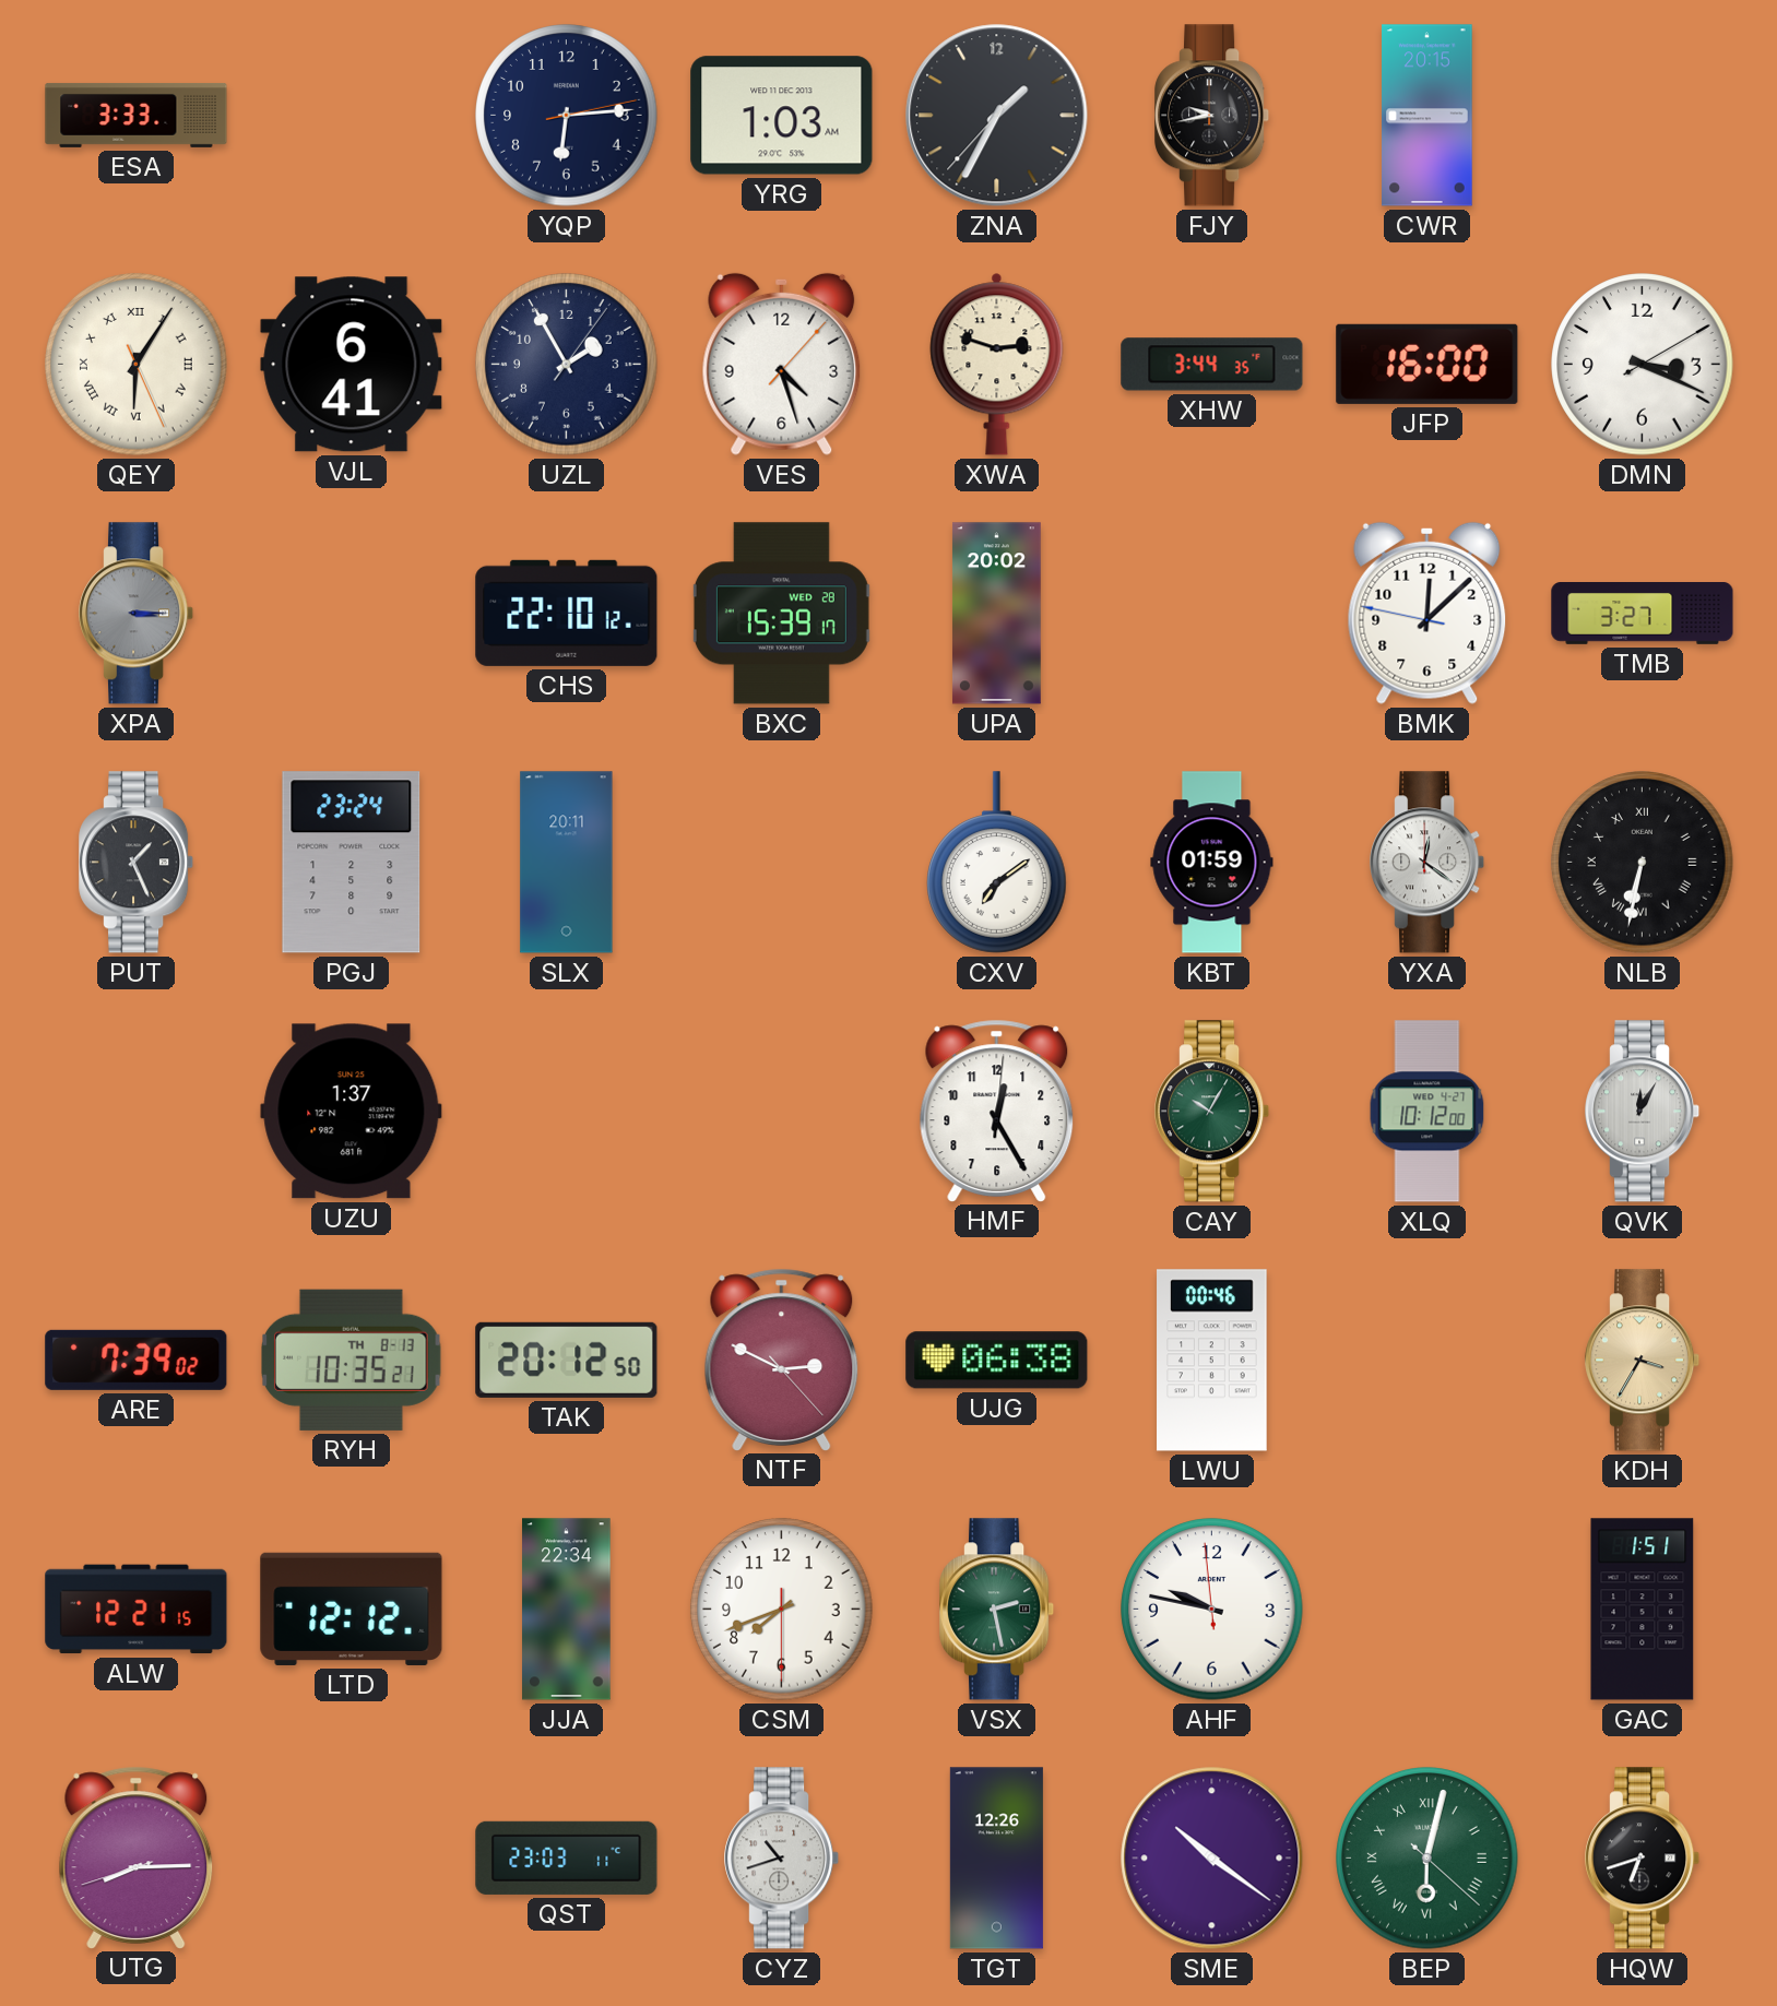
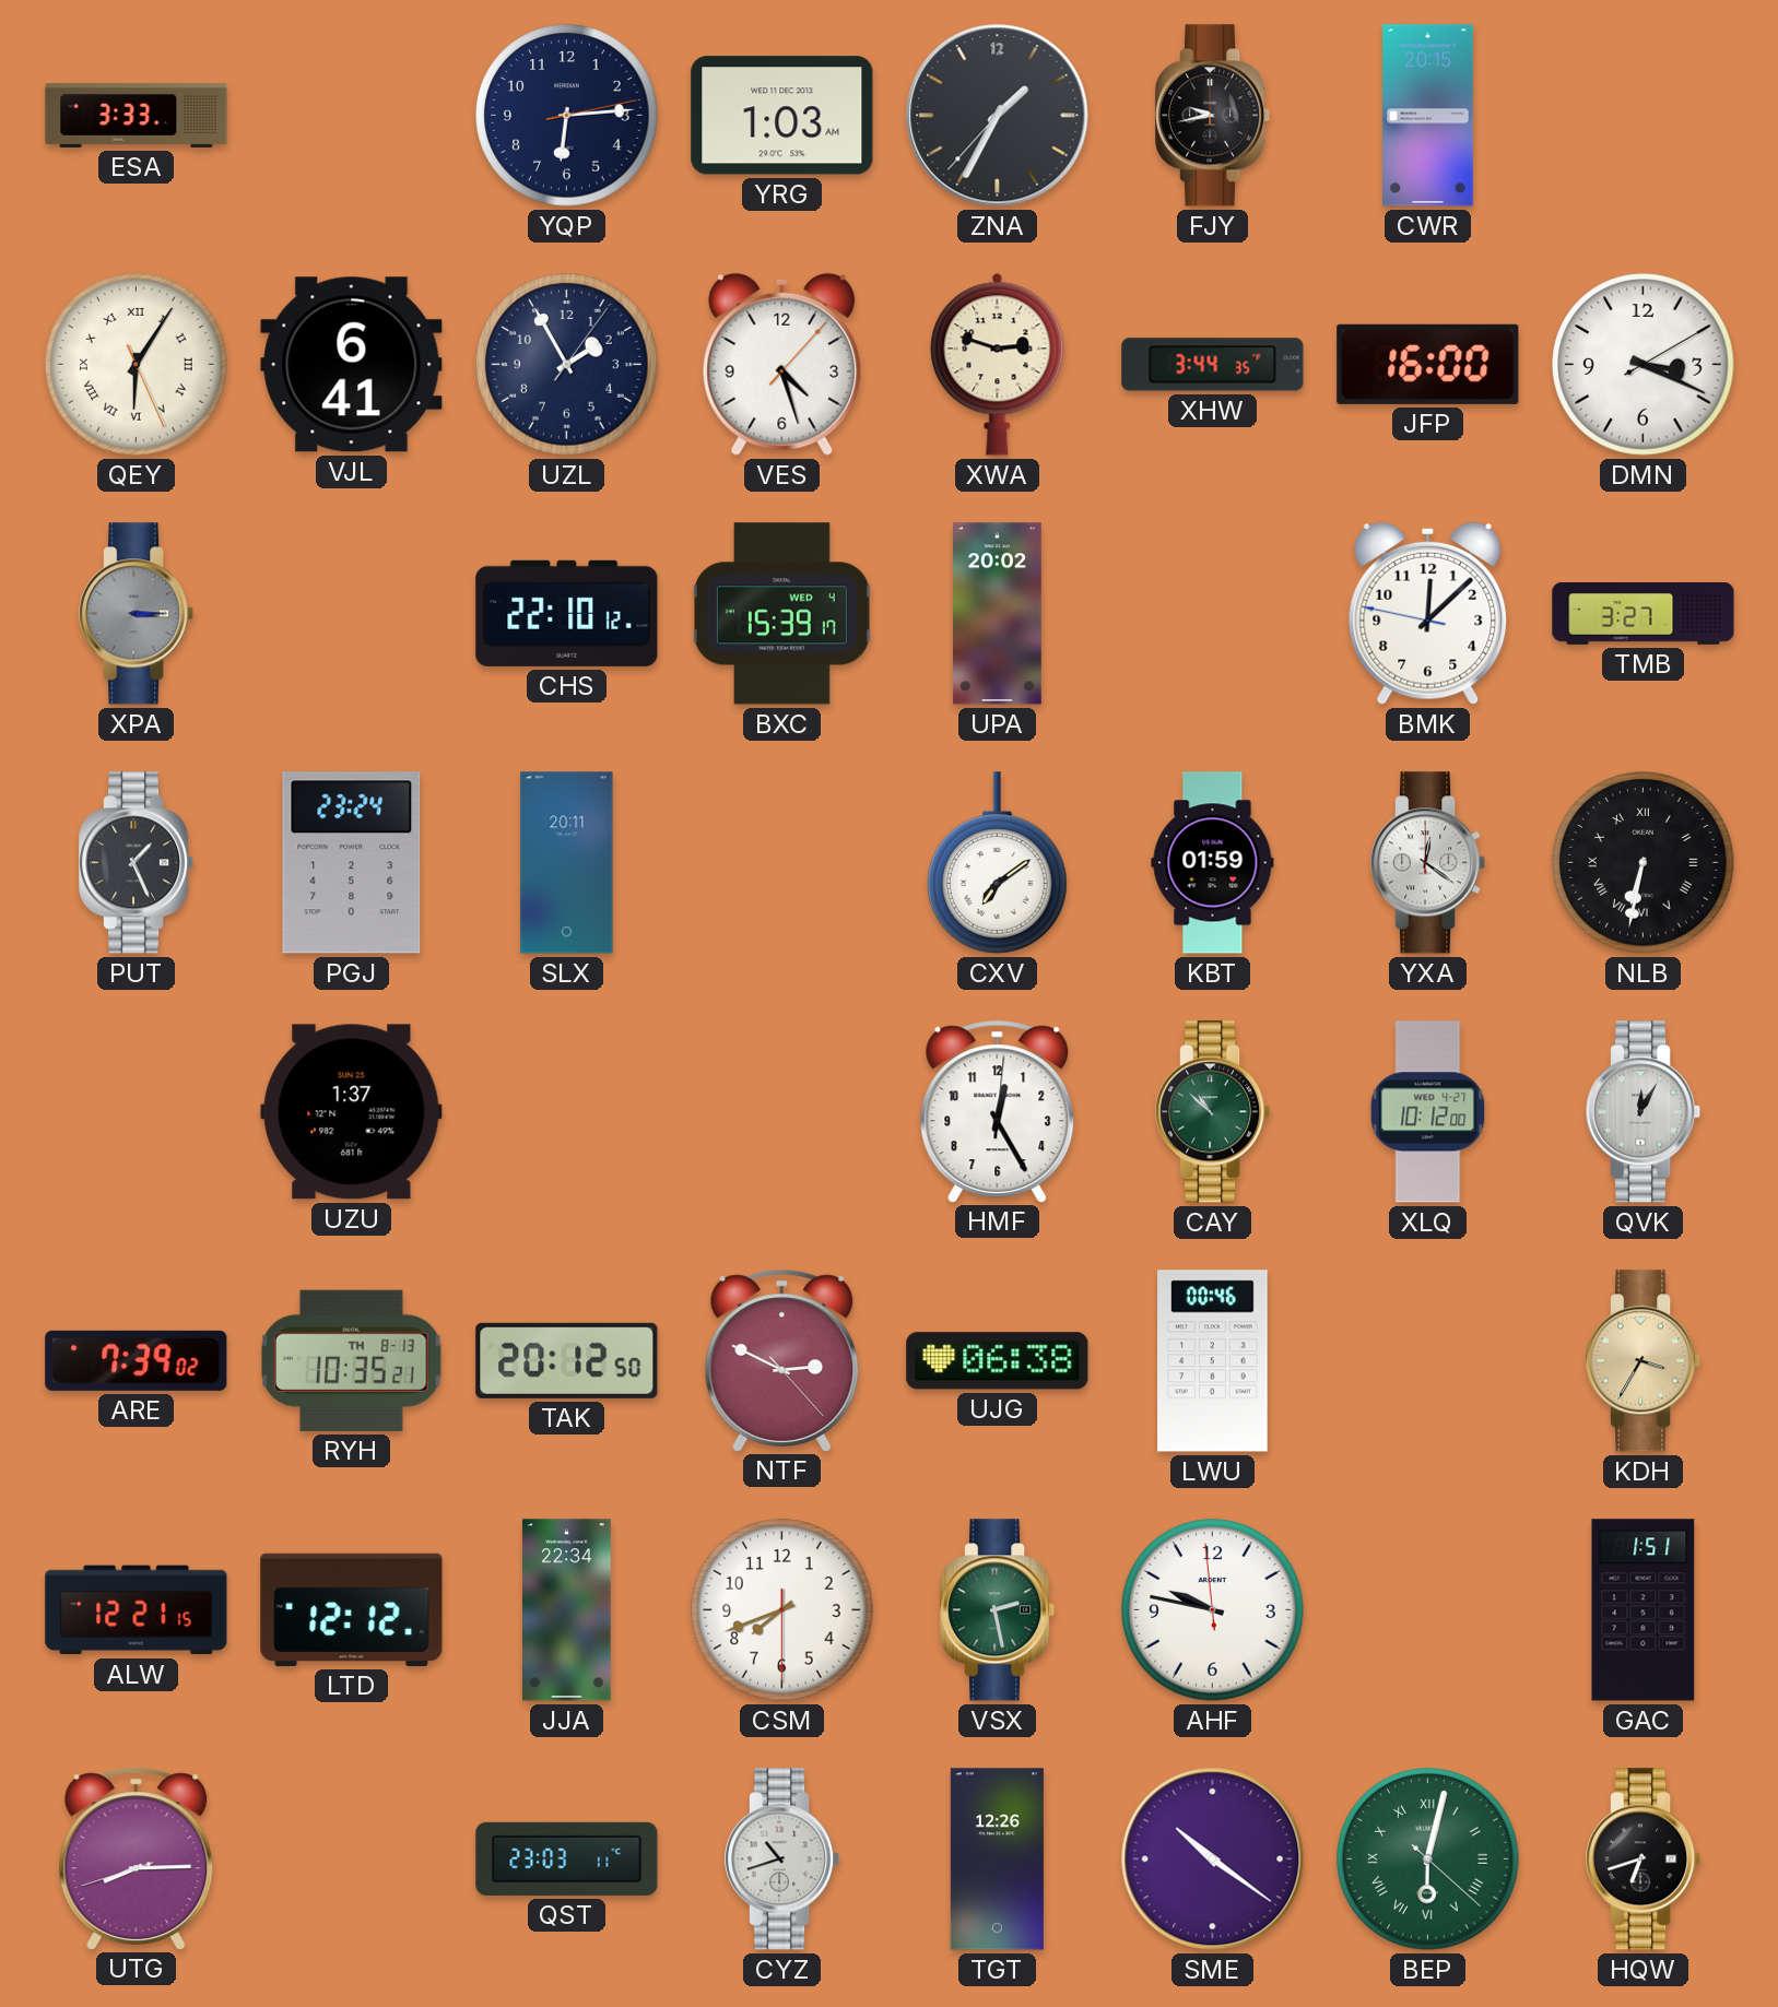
BXC date: WED 28 -> WED 4 (781, 614)
CAY: 10:05 -> 10:52 (1214, 1112)
